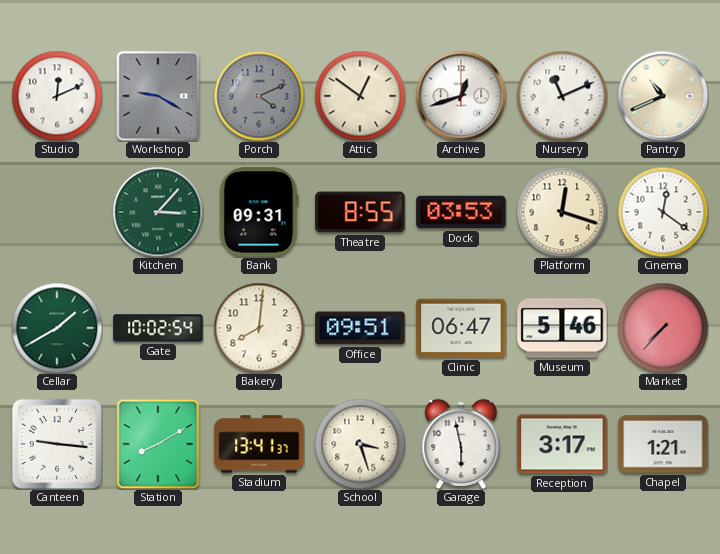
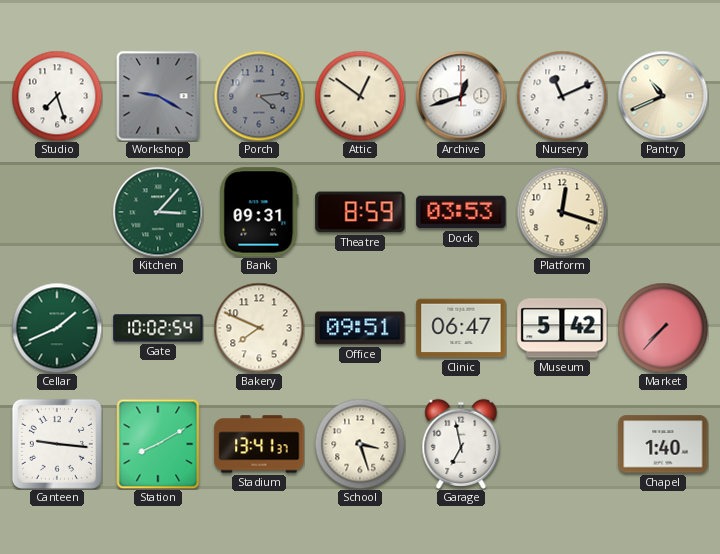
Studio: 12:11 -> 7:27 (57, 96)
Porch: 4:11 -> 4:14 (259, 96)
Theatre: 8:55 -> 8:59 (360, 212)
Cinema: 12:21 -> none (663, 212)
Cellar: 1:40 -> 1:41 (57, 328)
Bakery: 8:01 -> 7:49 (259, 328)
Museum: 5:46 -> 5:42 (562, 328)
Garage: 5:58 -> 6:58 (461, 444)
Reception: 3:17 -> none (562, 444)
Chapel: 1:21 -> 1:40 (663, 444)
